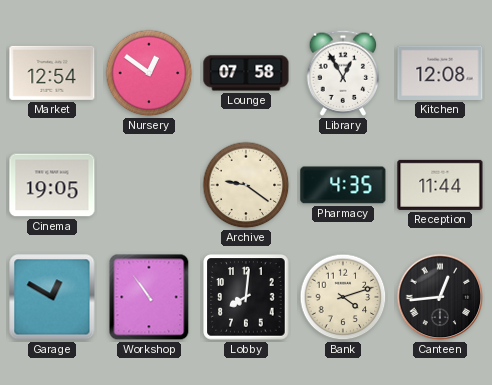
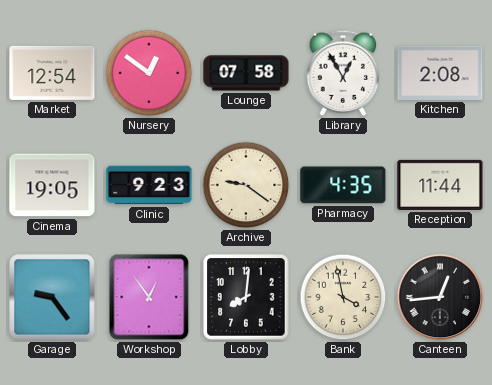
Kitchen: 12:08 -> 2:08 (440, 73)
Clinic: none -> 9:23 (149, 185)
Garage: 12:50 -> 9:24 (52, 297)
Workshop: 10:54 -> 12:54 (149, 297)
Bank: 4:12 -> 3:58 (343, 297)
